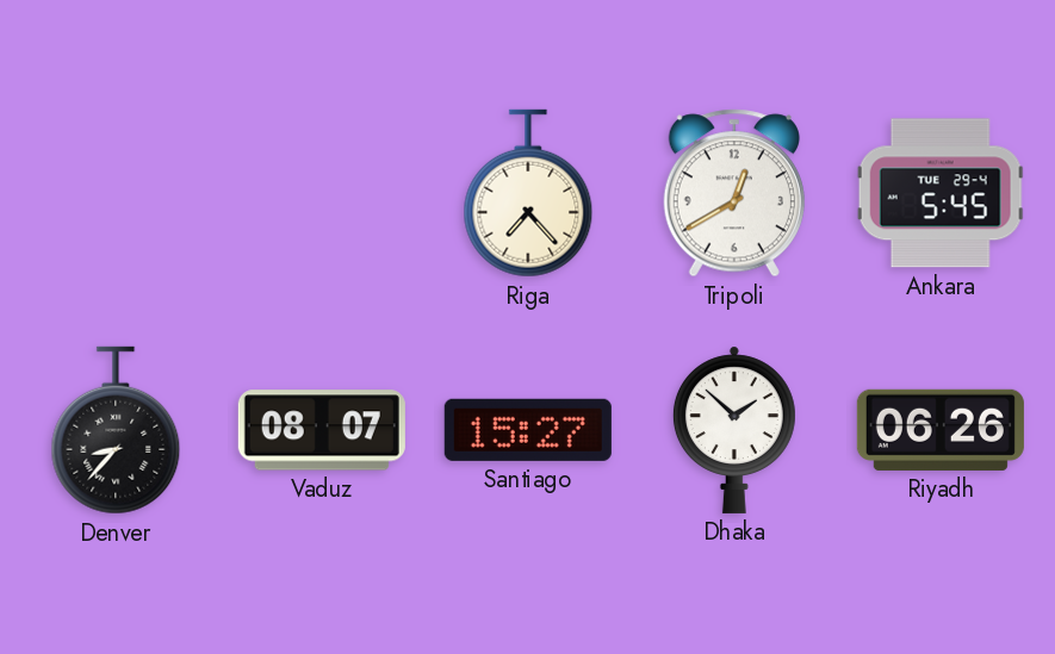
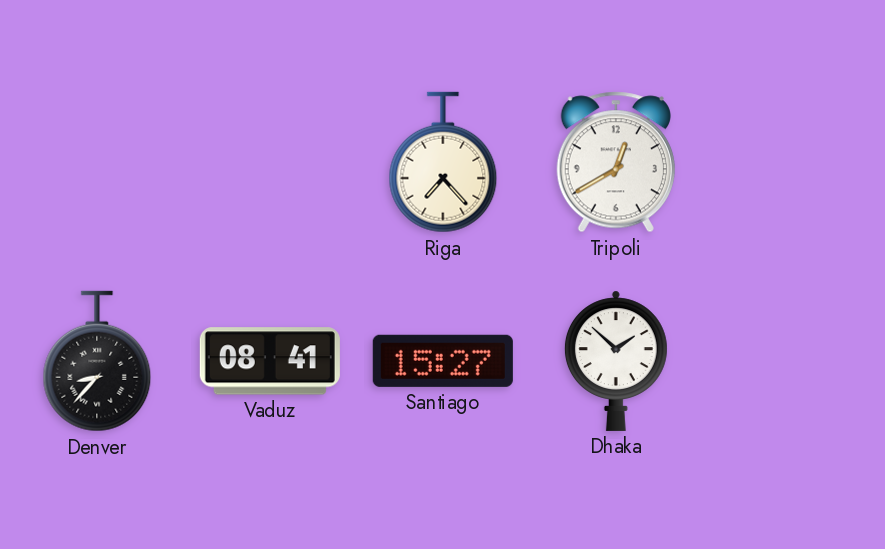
Ankara: 5:45 -> none (941, 193)
Vaduz: 08:07 -> 08:41 (270, 361)
Riyadh: 06:26 -> none (941, 430)
